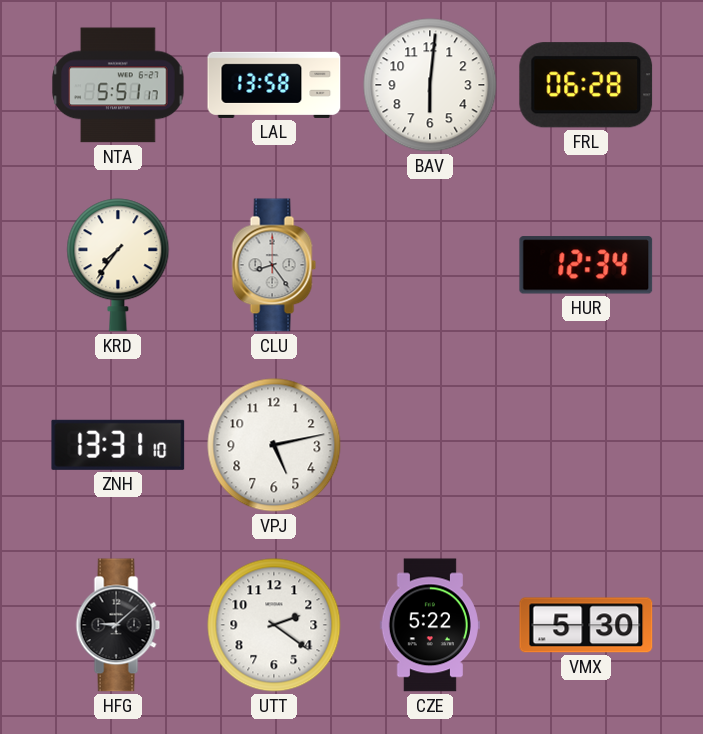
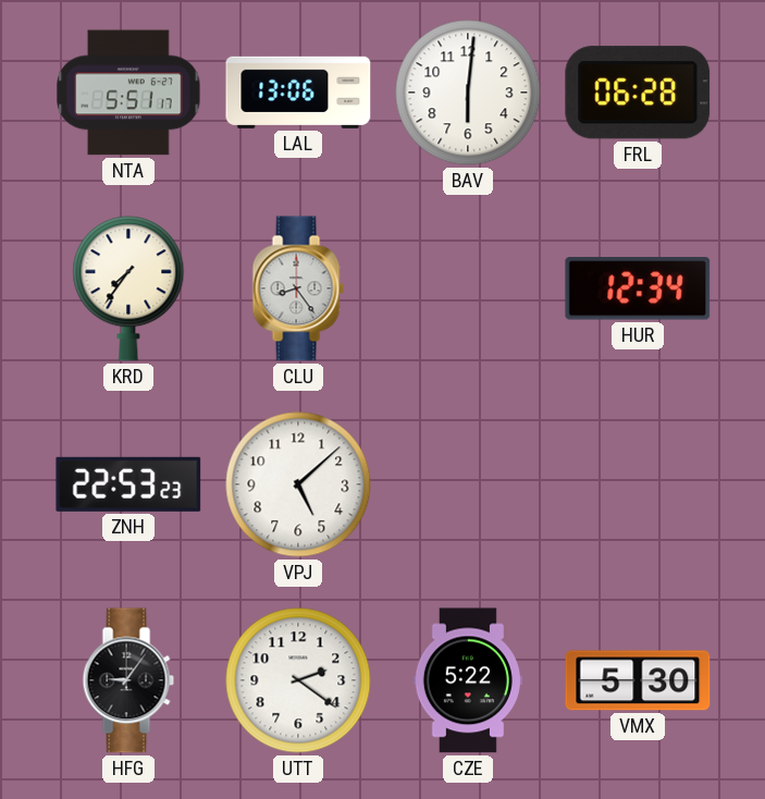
LAL: 13:58 -> 13:06 (298, 93)
ZNH: 13:31 -> 22:53 (128, 484)
VPJ: 5:13 -> 5:08 (298, 484)
HFG: 9:08 -> 9:06 (128, 680)
